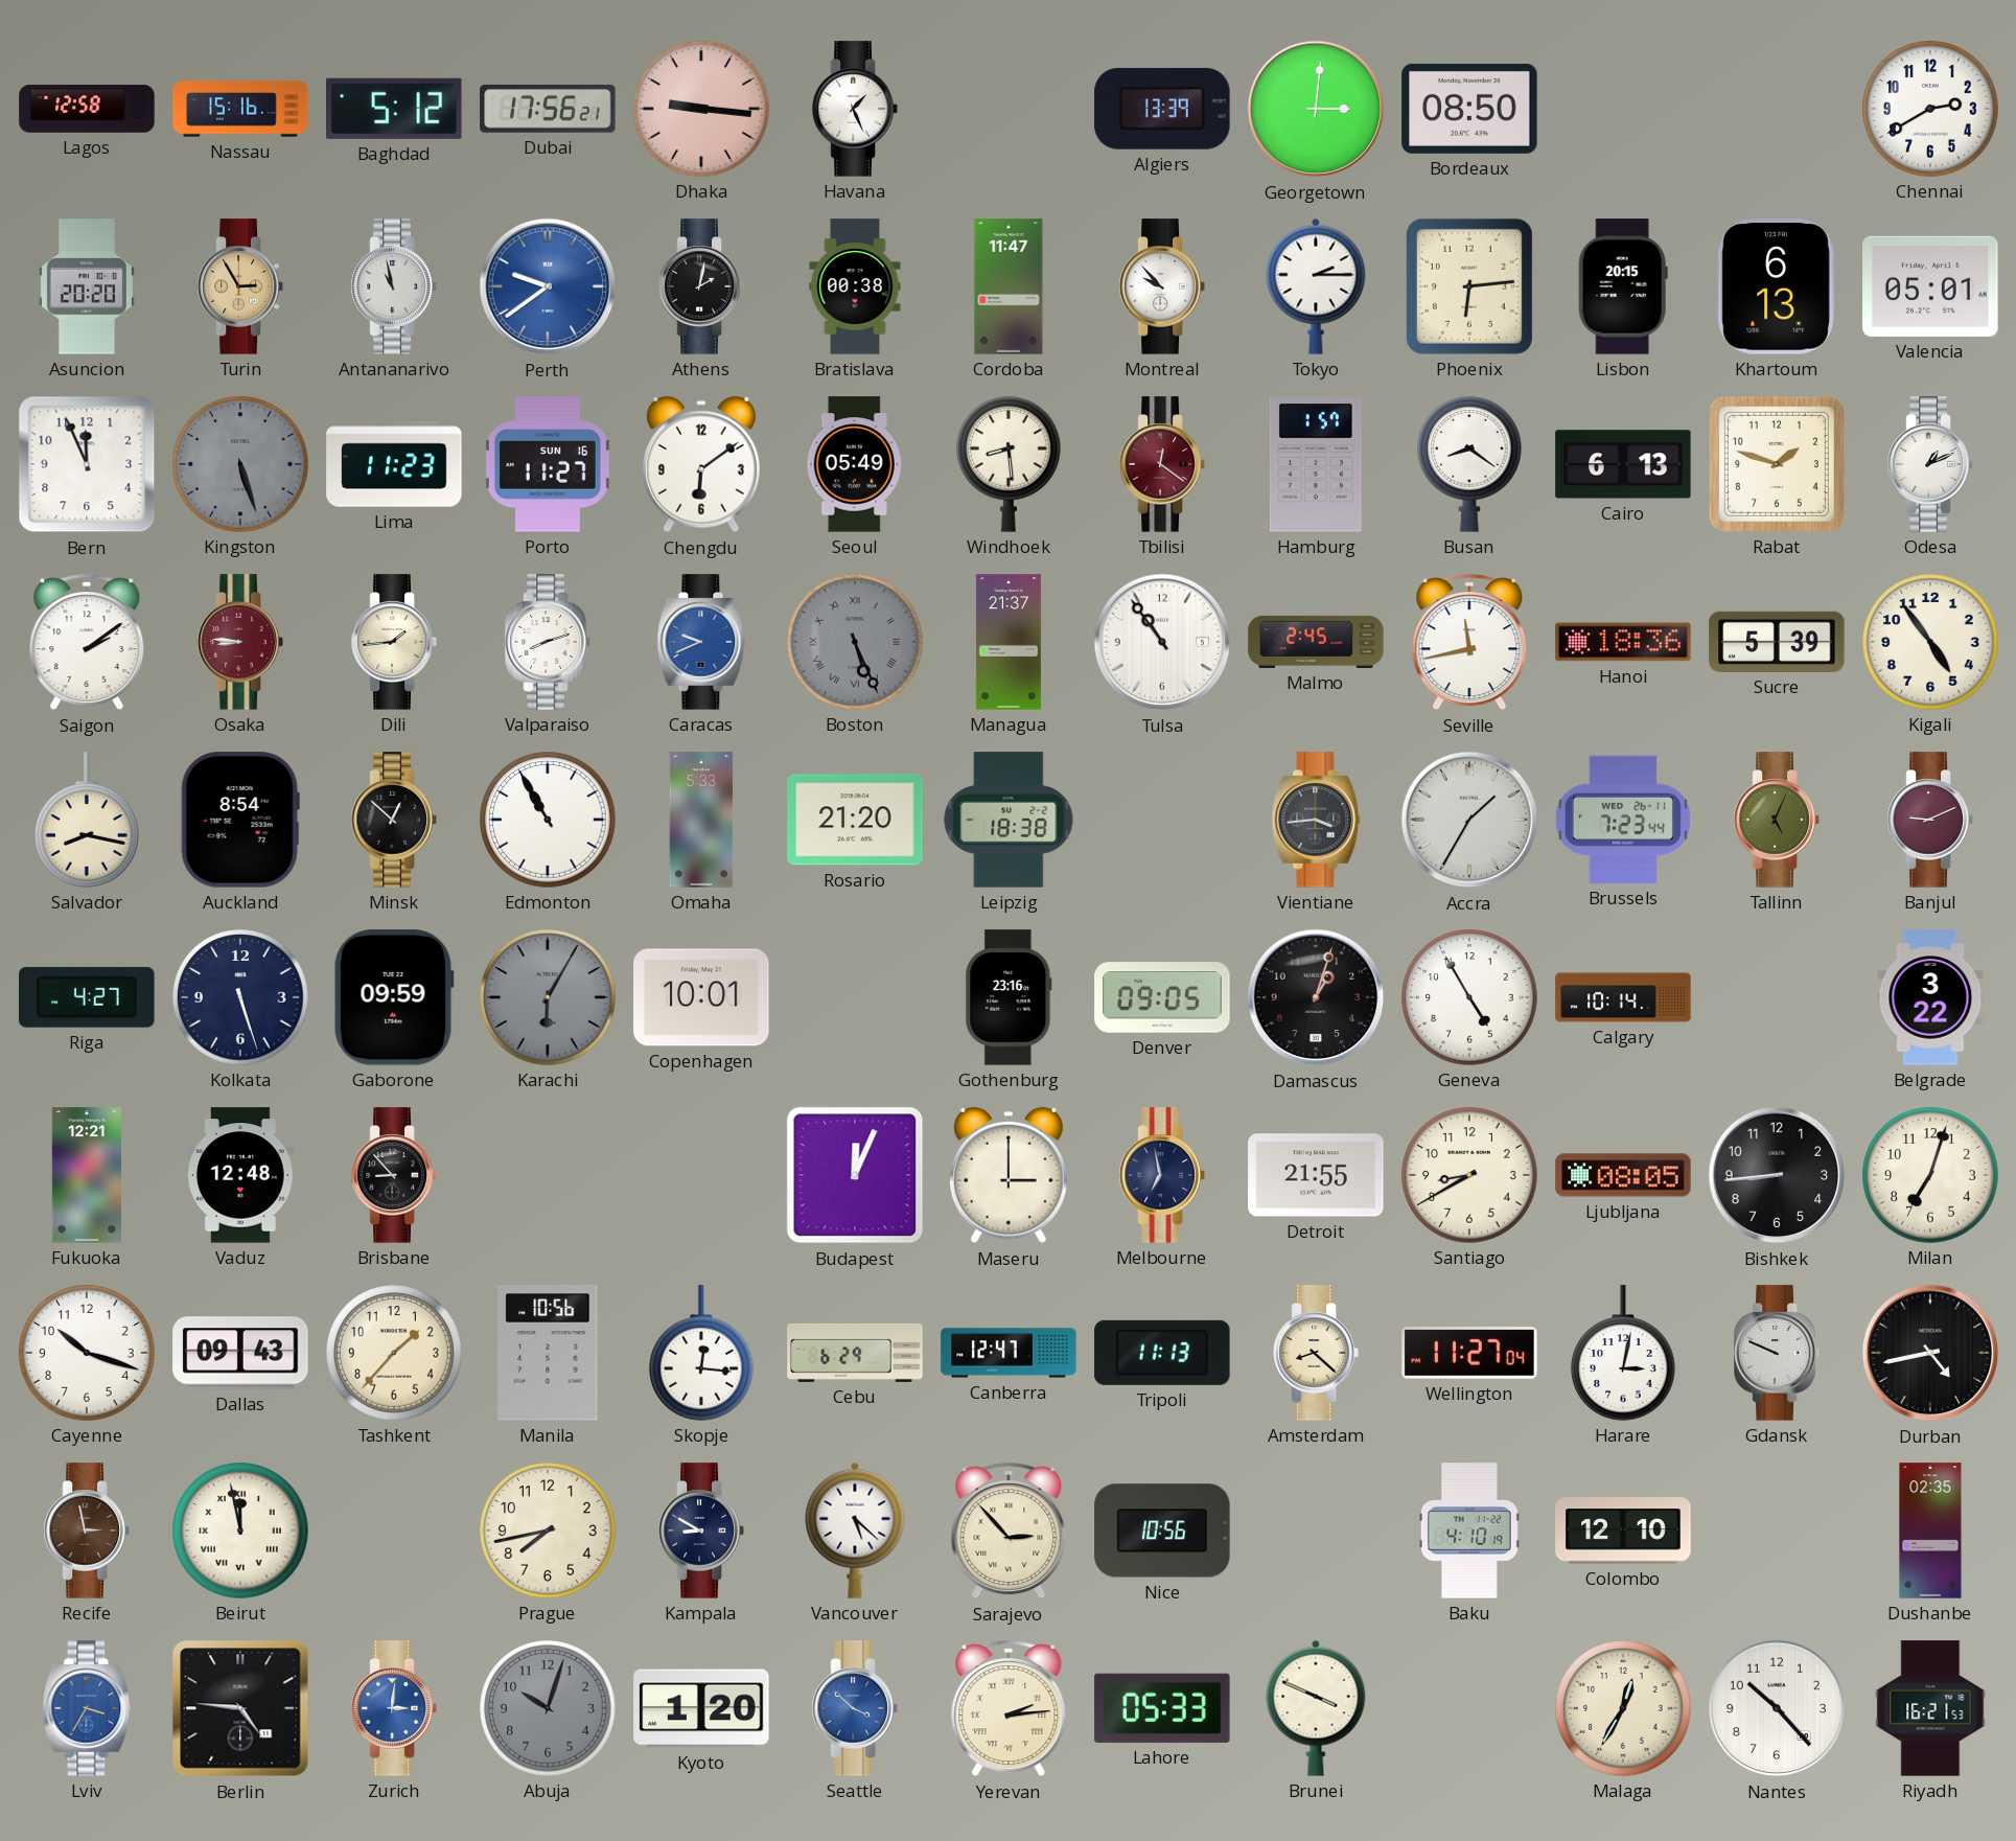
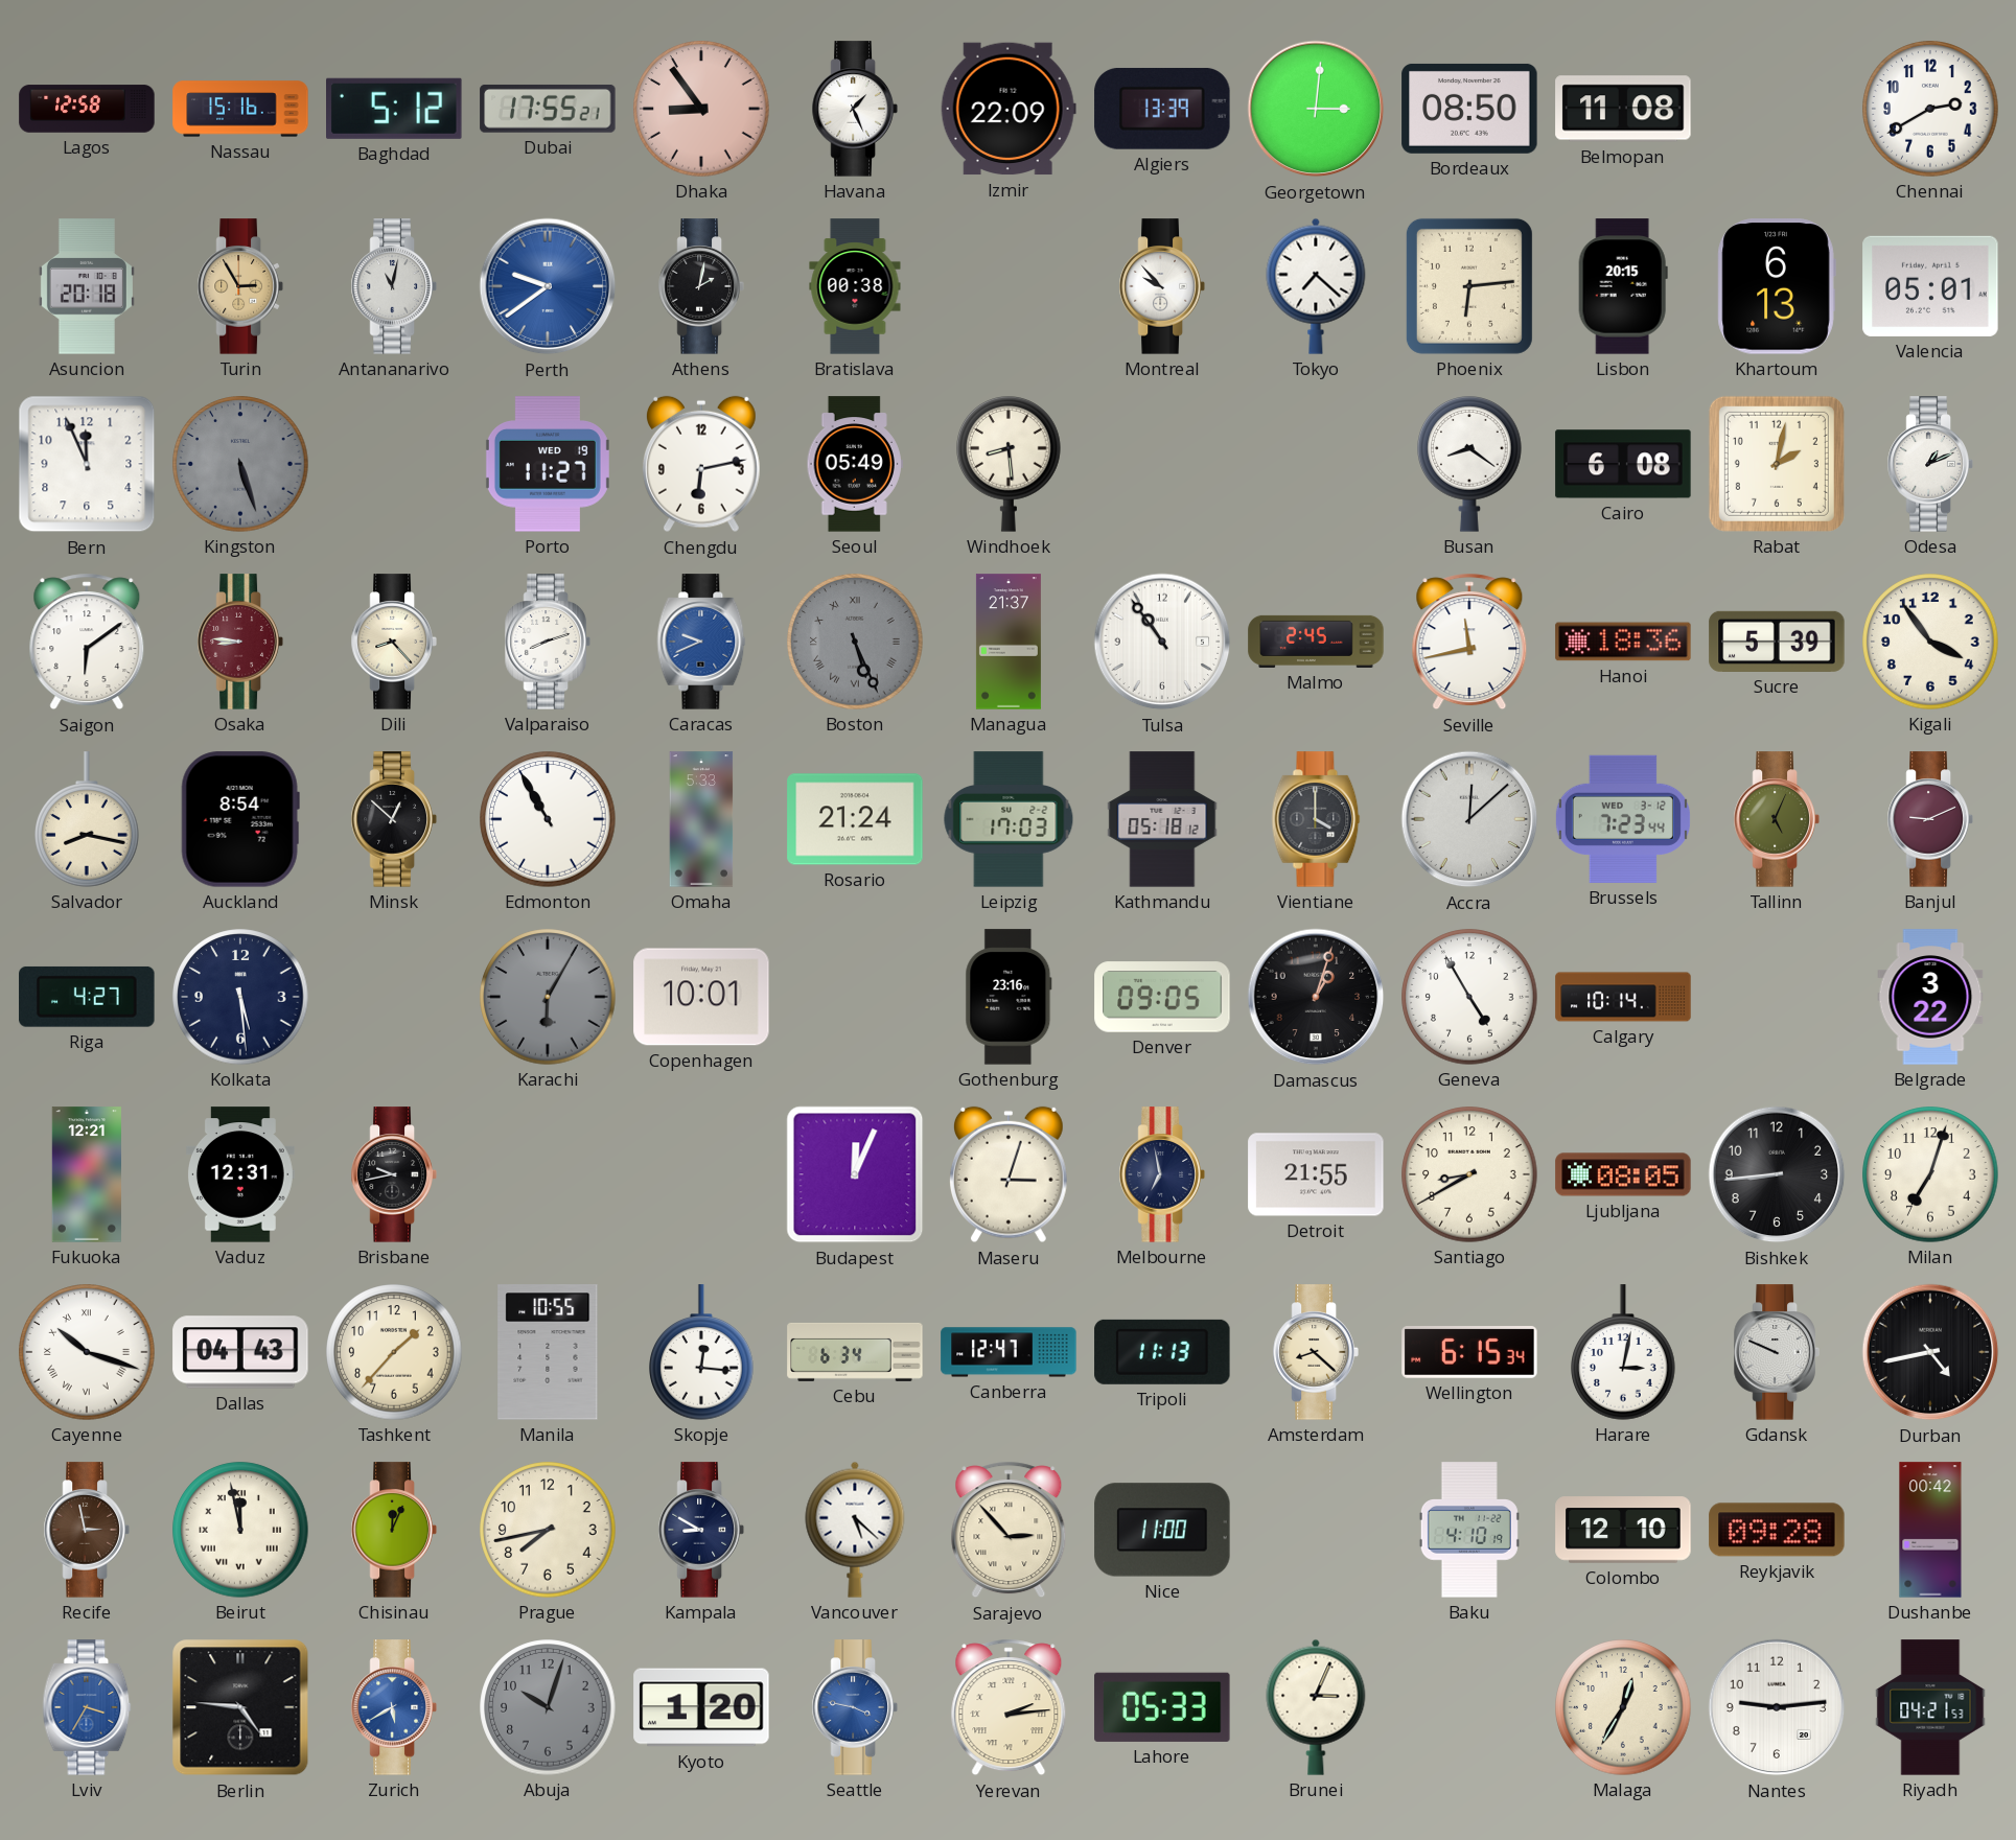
Dubai: 17:56 -> 17:55 (548, 109)
Dhaka: 9:16 -> 8:54 (701, 109)
Izmir: none -> 22:09 (1009, 109)
Belmopan: none -> 11:08 (1623, 109)
Asuncion: 20:20 -> 20:18 (87, 286)
Antananarivo: 10:58 -> 11:02 (394, 286)
Cordoba: 11:47 -> none (1009, 286)
Tokyo: 2:15 -> 7:22 (1316, 286)
Lima: 11:23 -> none (394, 464)
Porto date: SUN 16 -> WED 19 (548, 464)
Chengdu: 6:09 -> 6:13 (701, 464)
Tbilisi: 12:21 -> none (1162, 464)
Hamburg: 1:57 -> none (1316, 464)
Cairo: 6:13 -> 6:08 (1623, 464)
Rabat: 1:48 -> 2:02 (1777, 464)
Saigon: 2:09 -> 6:09 (87, 642)
Dili: 1:44 -> 8:23 (394, 642)
Kigali: 4:54 -> 3:54 (1930, 642)
Rosario: 21:20 -> 21:24 (855, 819)
Leipzig: 18:38 -> 17:03 (1009, 819)
Kathmandu: none -> 05:18 (1162, 819)
Vientiane: 3:44 -> 4:00 (1316, 819)
Accra: 1:35 -> 12:08 (1469, 819)
Brussels date: WED 26-11 -> WED 3-12 (1623, 819)
Kolkata: 5:27 -> 5:29 (240, 997)
Gaborone: 09:59 -> none (394, 997)
Vaduz: 12:48 -> 12:31 (240, 1174)
Brisbane: 8:53 -> 9:43 (394, 1174)
Maseru: 3:00 -> 3:03 (1009, 1174)
Cayenne numerals: Arabic -> Roman (87, 1352)
Dallas: 09:43 -> 04:43 (240, 1352)
Manila: 10:56 -> 10:55 (548, 1352)
Cebu: 6:29 -> 6:34 (855, 1352)
Wellington: 11:27 -> 6:15 (1469, 1353)
Chisinau: none -> 12:04 (394, 1530)
Nice: 10:56 -> 11:00 (1162, 1530)
Reykjavik: none -> 09:28 (1777, 1530)
Dushanbe: 02:35 -> 00:42 (1930, 1530)
Zurich: 3:01 -> 5:40 (394, 1707)
Seattle: 3:52 -> 3:47 (855, 1707)
Brunei: 3:49 -> 3:04 (1316, 1707)
Nantes: 10:23 -> 9:14 (1777, 1707)
Riyadh: 16:21 -> 04:21 (1930, 1707)
